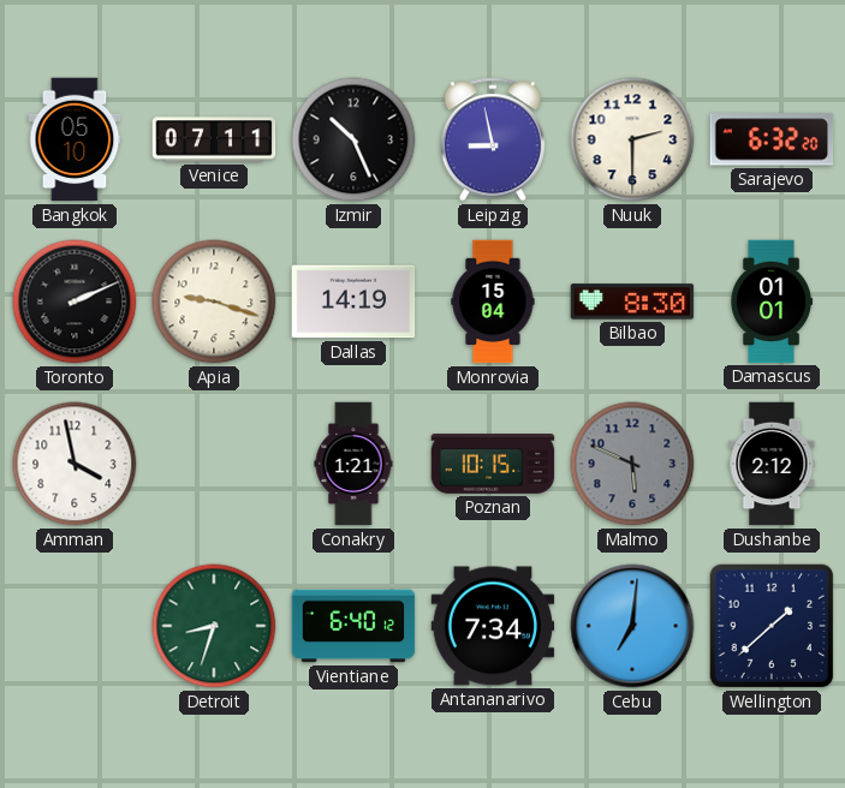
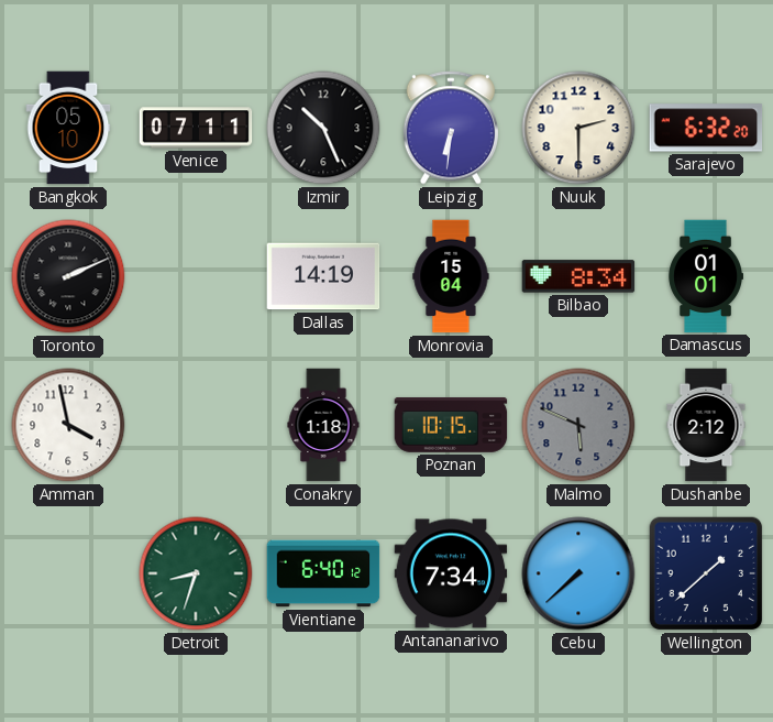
Leipzig: 8:58 -> 6:31 (450, 128)
Apia: 9:18 -> none (214, 302)
Bilbao: 8:30 -> 8:34 (578, 276)
Conakry: 1:21 -> 1:18 (323, 425)
Cebu: 7:01 -> 7:38 (578, 573)
